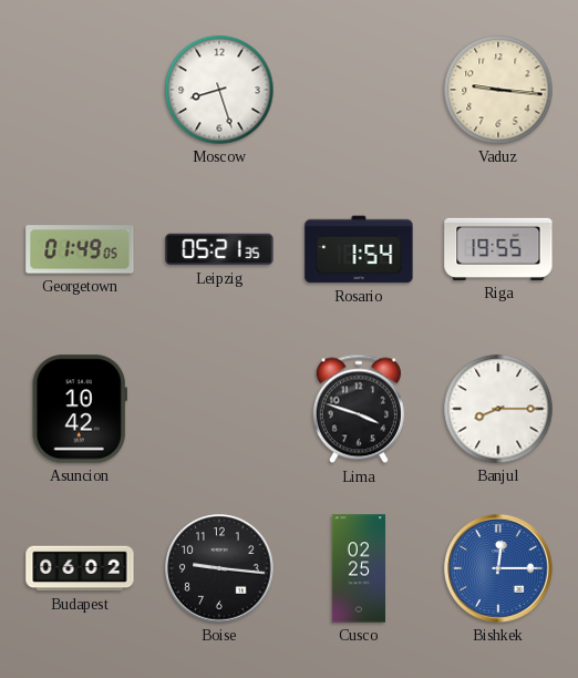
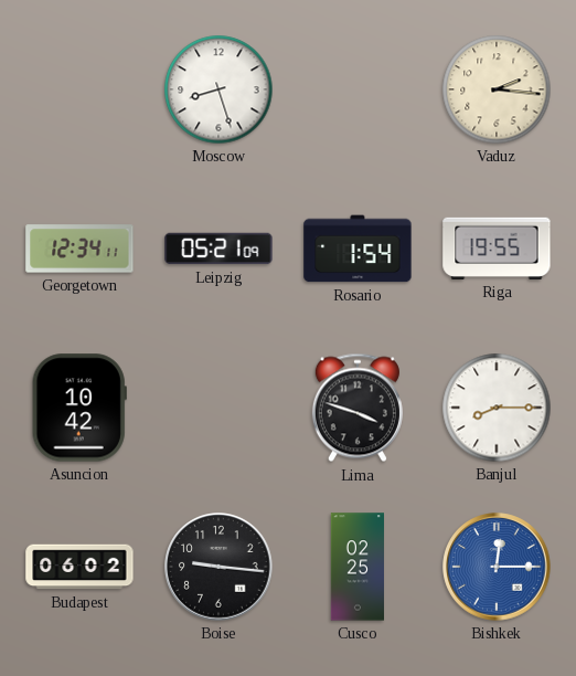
Vaduz: 9:16 -> 2:16 (497, 89)
Georgetown: 01:49 -> 12:34 (79, 249)
Leipzig: 05:21:35 -> 05:21:09 (218, 249)
